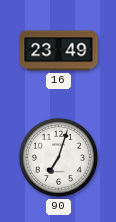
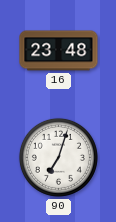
16: 23:49 -> 23:48 (59, 51)
